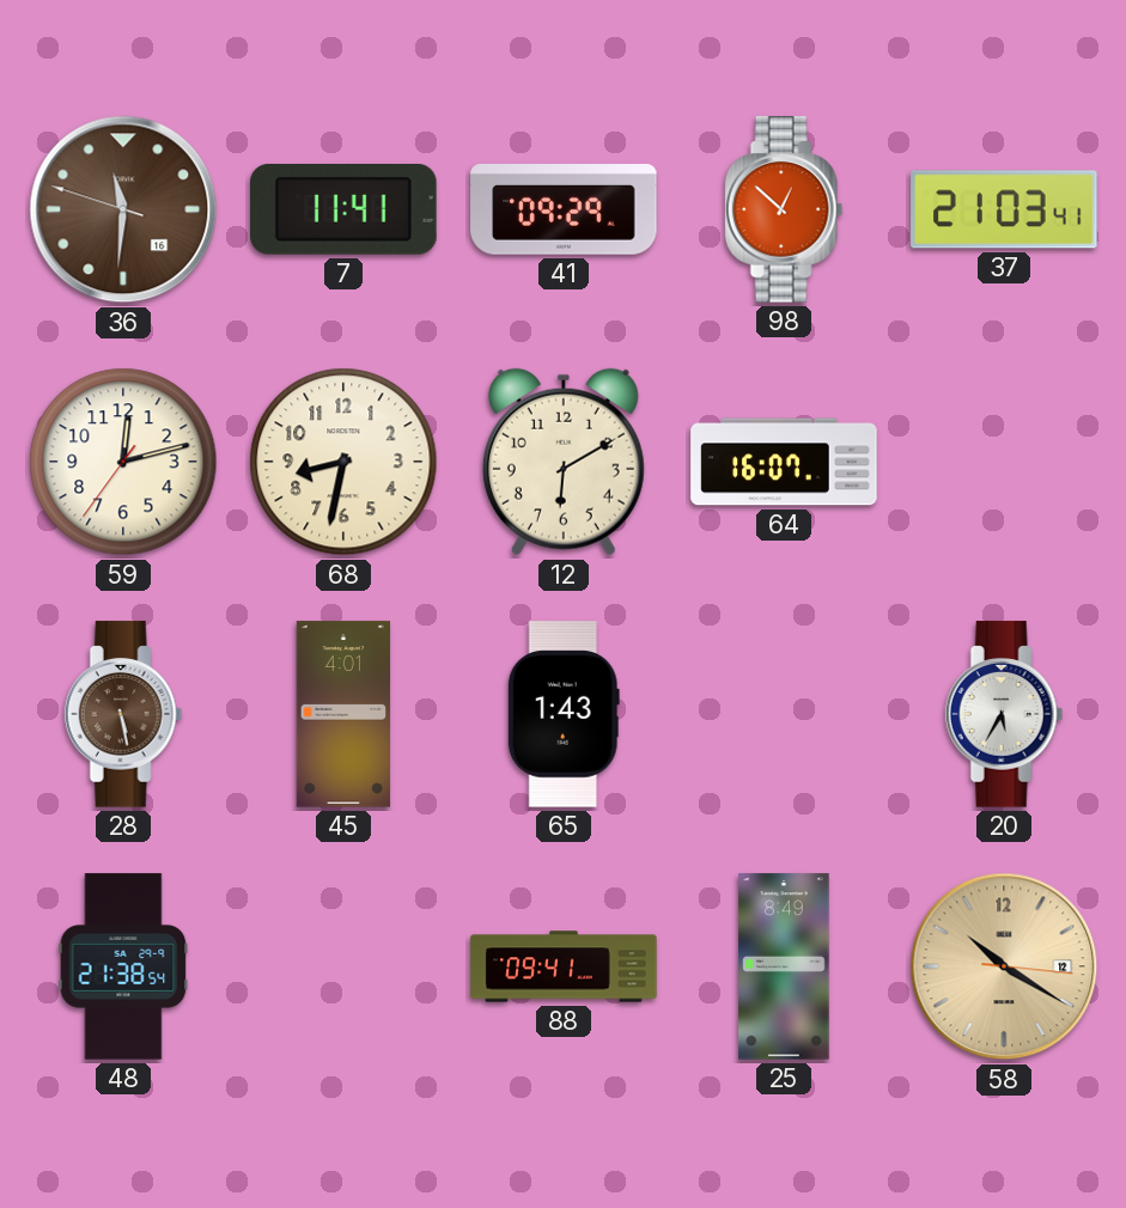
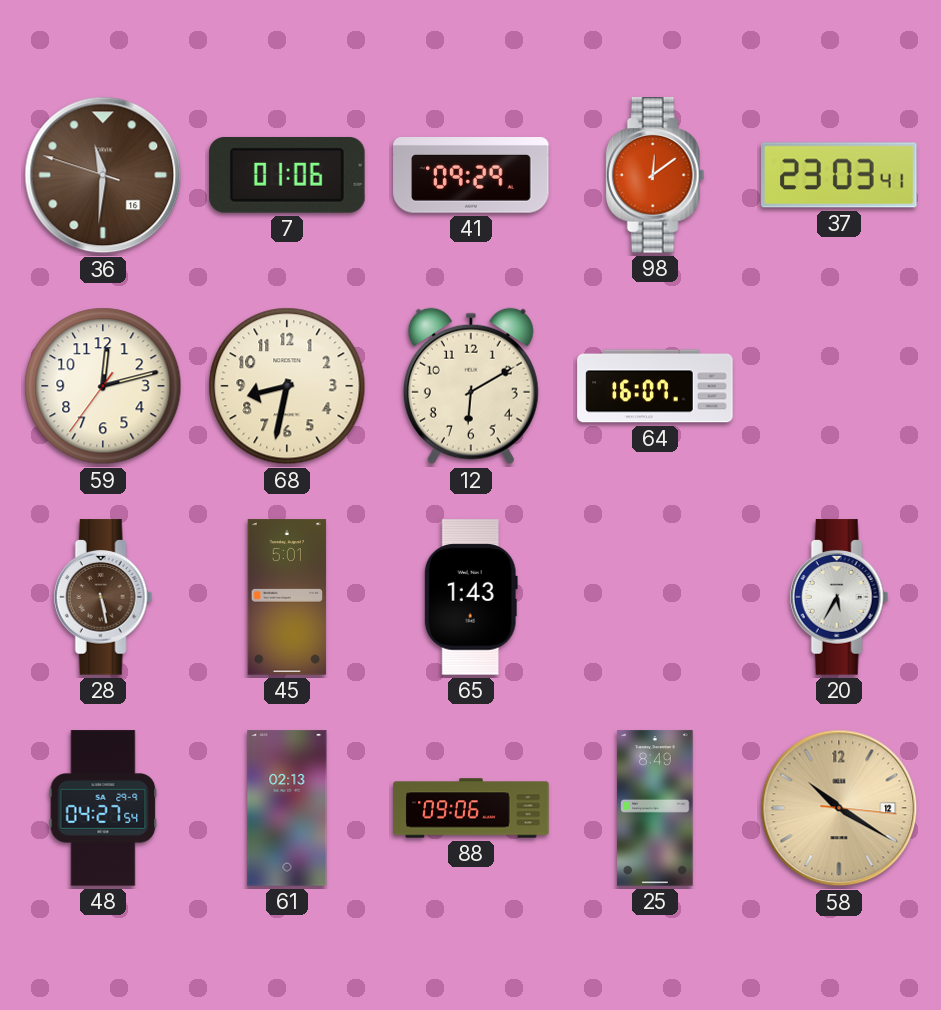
7: 11:41 -> 01:06 (287, 175)
98: 12:52 -> 12:09 (655, 175)
37: 21:03 -> 23:03 (839, 175)
45: 4:01 -> 5:01 (287, 597)
48: 21:38 -> 04:27 (103, 808)
61: none -> 02:13 (287, 808)
88: 09:41 -> 09:06 (471, 808)
